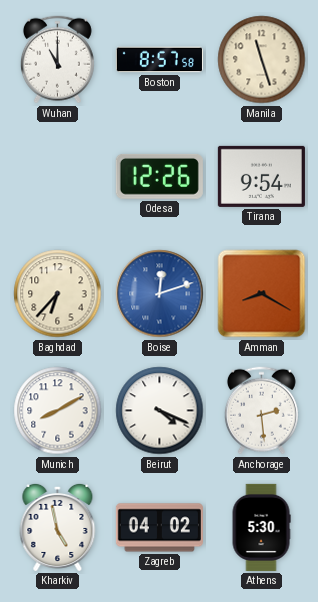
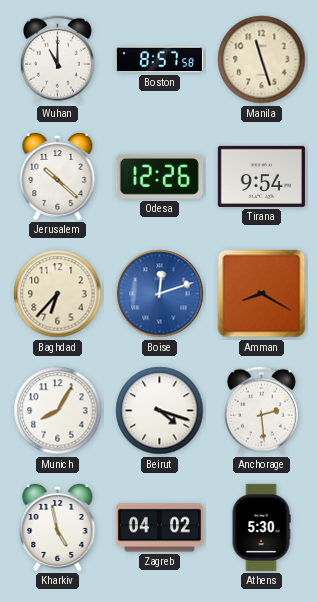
Jerusalem: none -> 10:22 (58, 176)
Munich: 8:10 -> 8:05 (58, 411)
Beirut: 4:19 -> 4:18 (160, 411)
